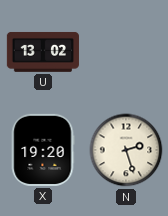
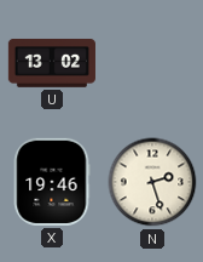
X: 19:20 -> 19:46 (52, 182)
